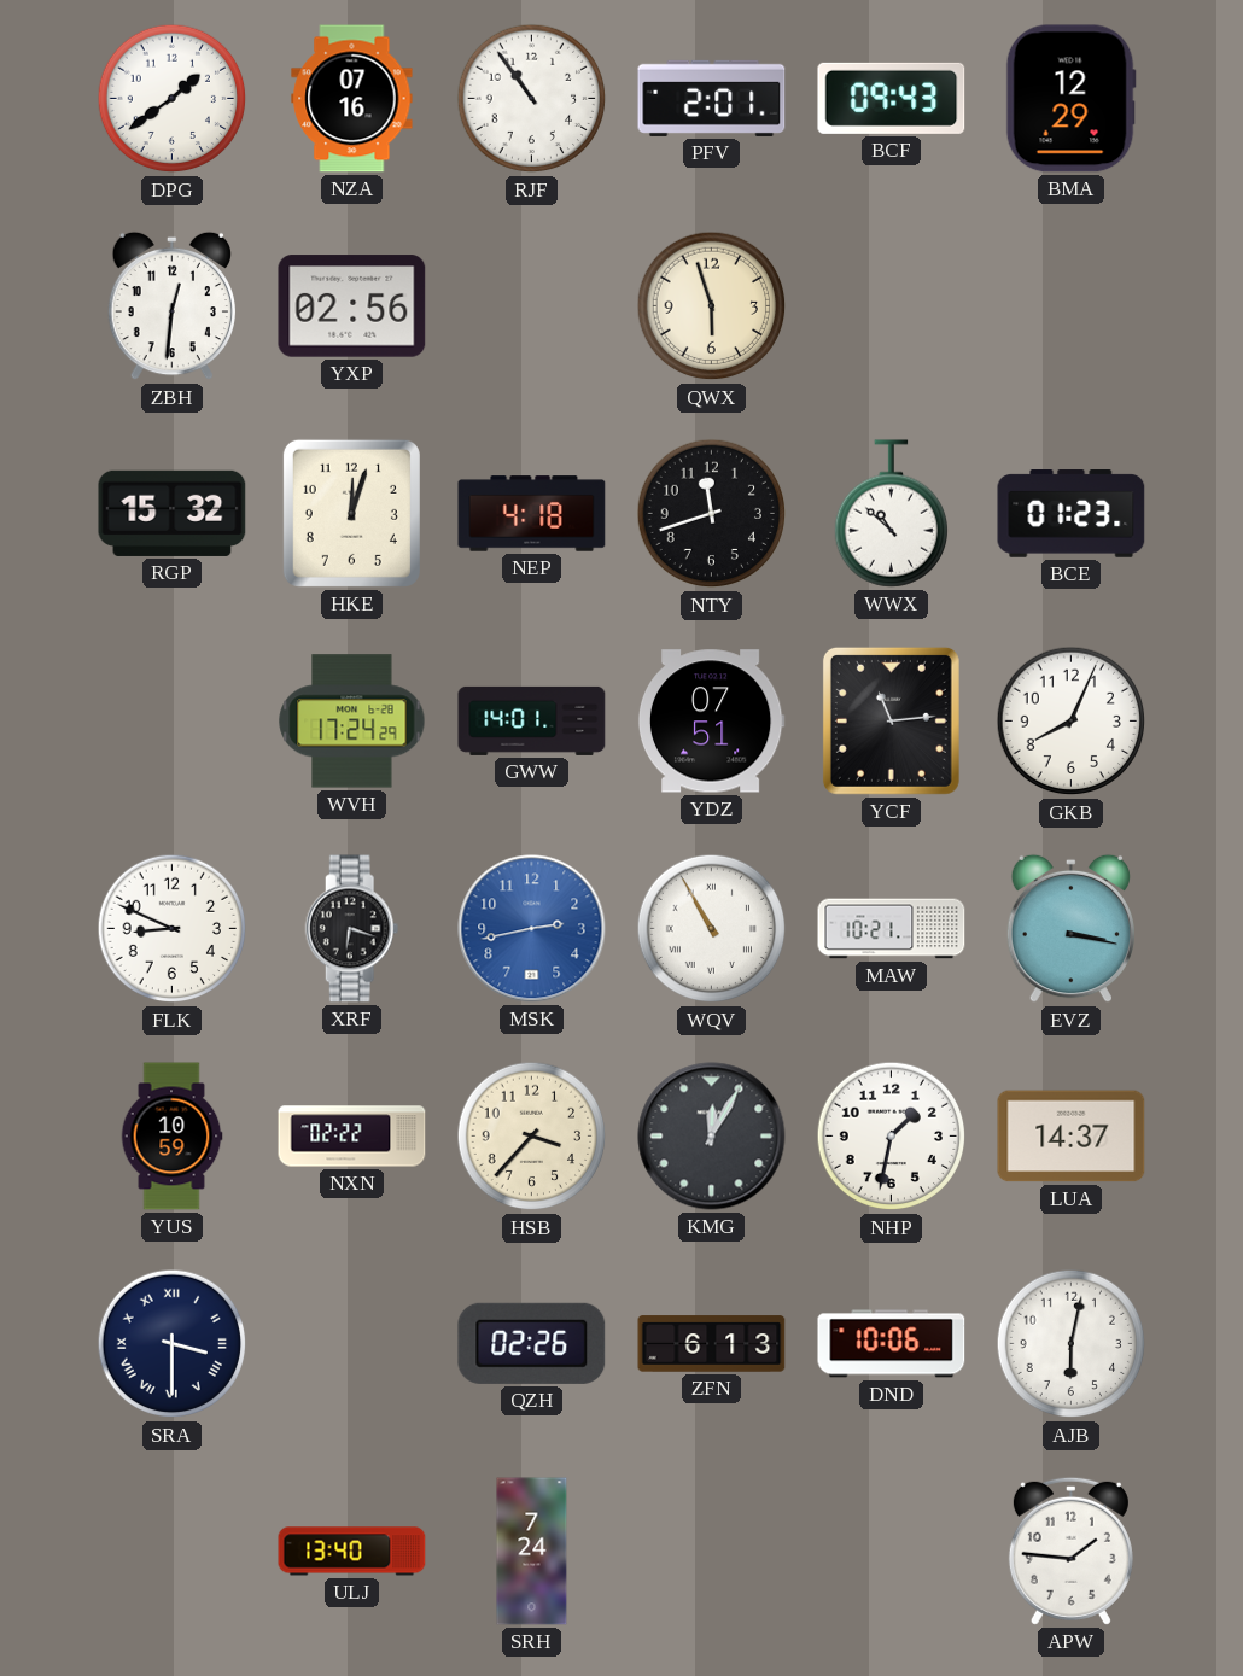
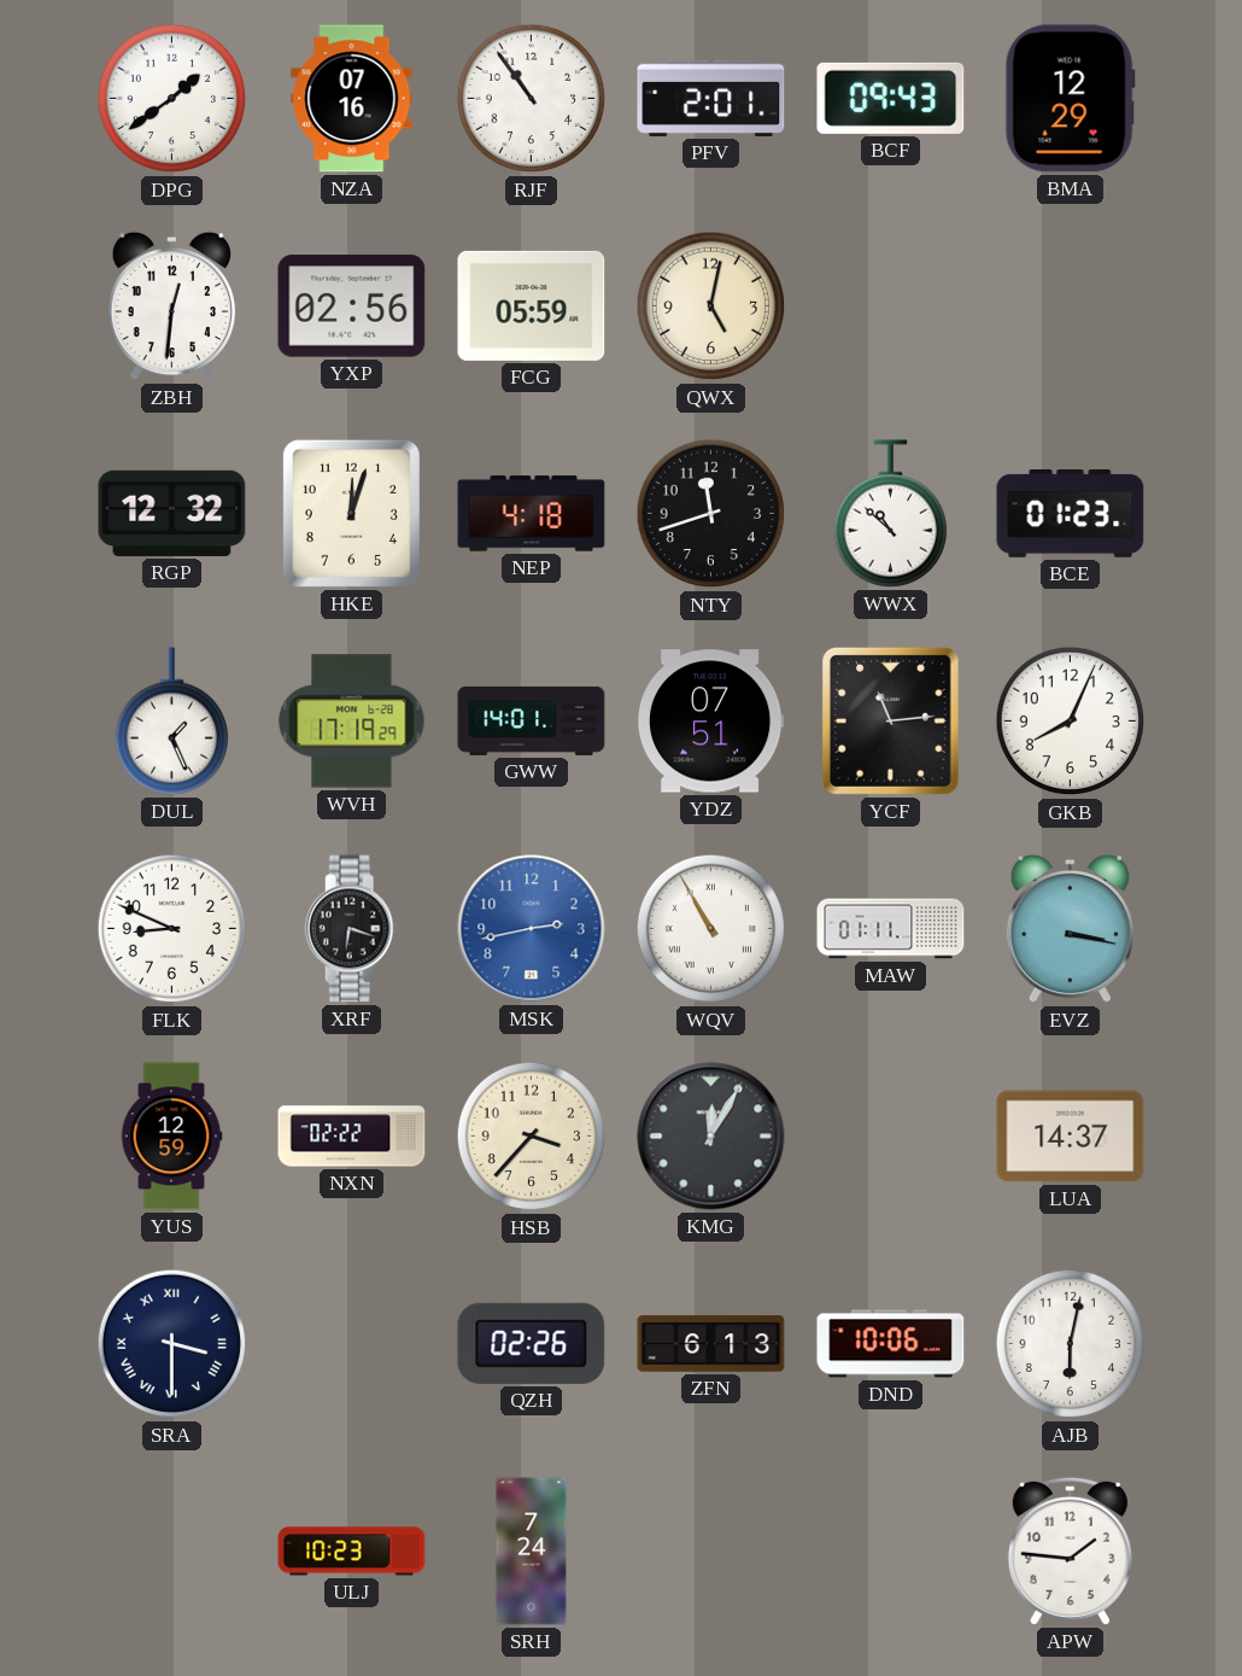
FCG: none -> 05:59 (532, 305)
QWX: 5:57 -> 5:02 (711, 306)
RGP: 15:32 -> 12:32 (172, 513)
DUL: none -> 1:26 (171, 722)
WVH: 17:24 -> 17:19 (352, 722)
MAW: 10:21 -> 01:11 (891, 929)
YUS: 10:59 -> 12:59 (171, 1137)
NHP: 1:32 -> none (892, 1137)
ULJ: 13:40 -> 10:23 (352, 1552)
